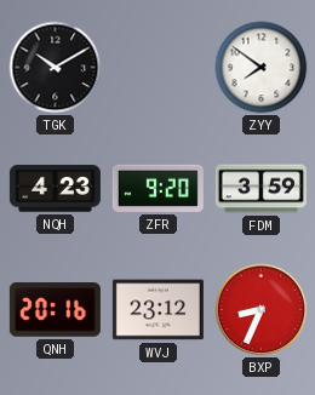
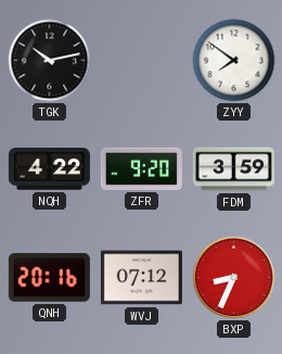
TGK: 10:10 -> 10:13 (50, 61)
NQH: 4:23 -> 4:22 (49, 169)
WVJ: 23:12 -> 07:12 (141, 278)
